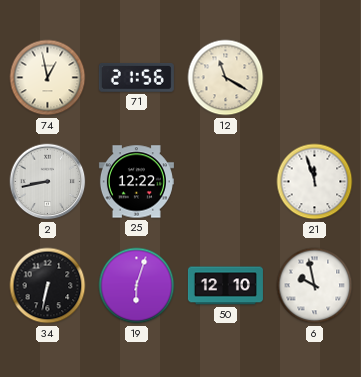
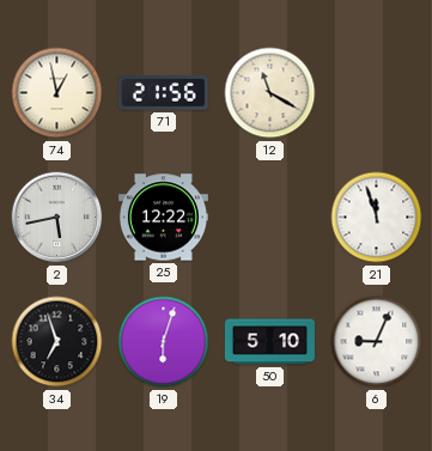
2: 8:43 -> 5:43 (57, 218)
34: 6:32 -> 6:57 (57, 342)
50: 12:10 -> 5:10 (269, 342)
6: 9:58 -> 9:04 (377, 342)
